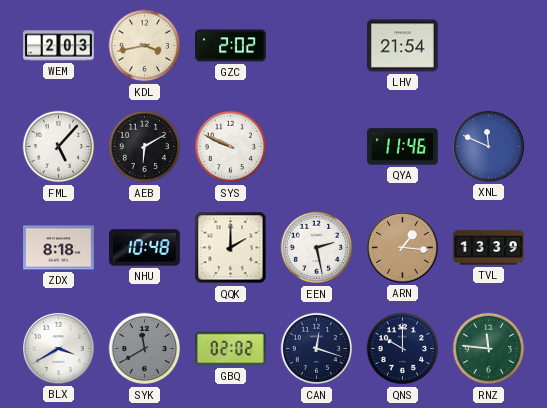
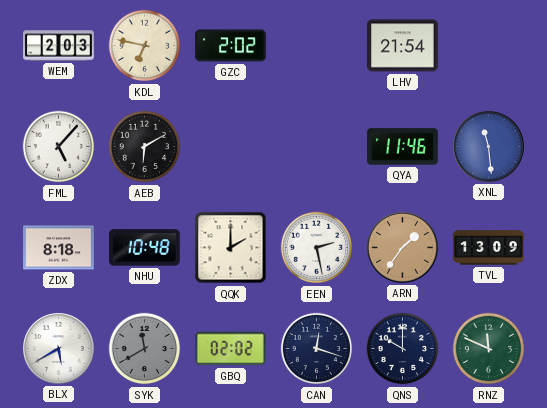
KDL: 3:43 -> 6:47 (145, 46)
SYS: 9:49 -> none (231, 147)
XNL: 11:49 -> 11:29 (489, 147)
ARN: 1:16 -> 1:36 (403, 248)
TVL: 13:39 -> 13:09 (489, 248)
BLX: 3:40 -> 5:40 (59, 349)
RNZ: 11:46 -> 11:49 (489, 349)
